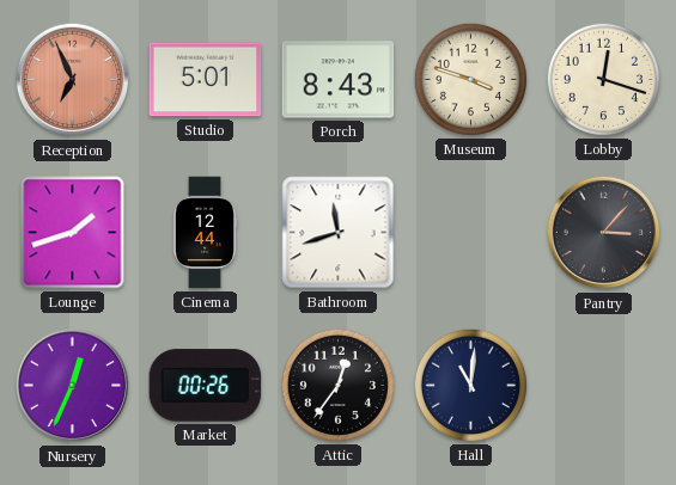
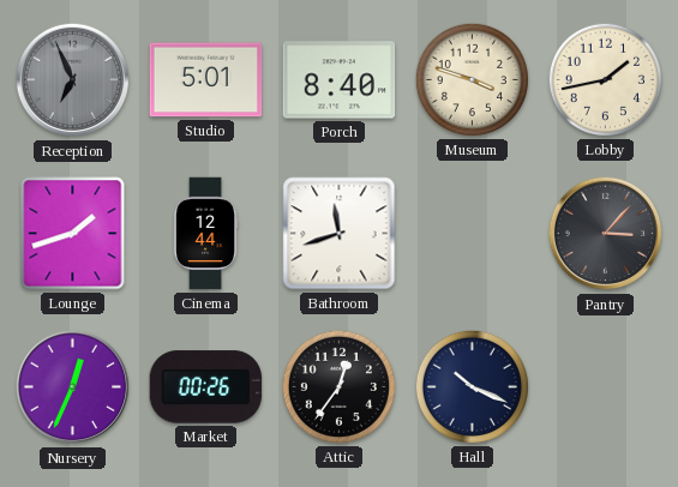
Reception dial: salmon -> grey (73, 80)
Porch: 8:43 -> 8:40 (340, 80)
Lobby: 12:18 -> 1:43 (605, 79)
Hall: 11:01 -> 10:19 (472, 386)
